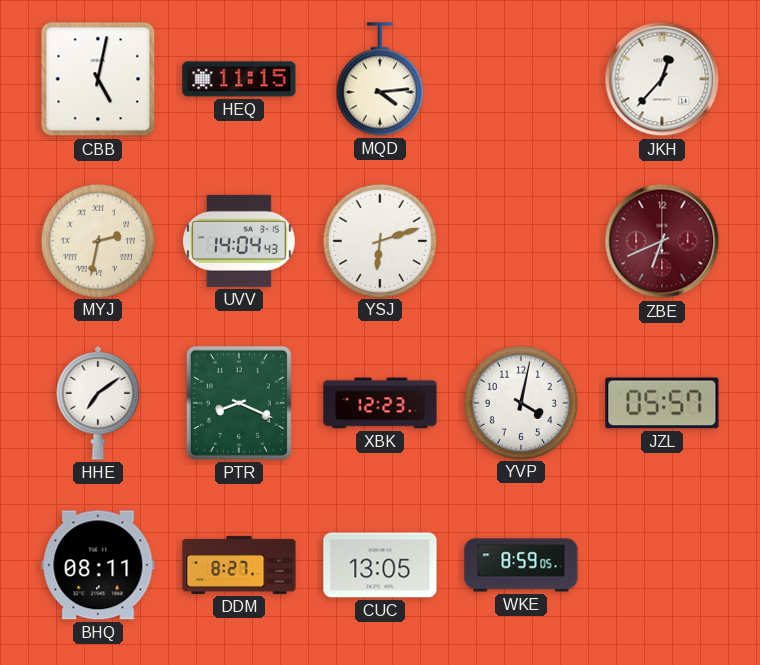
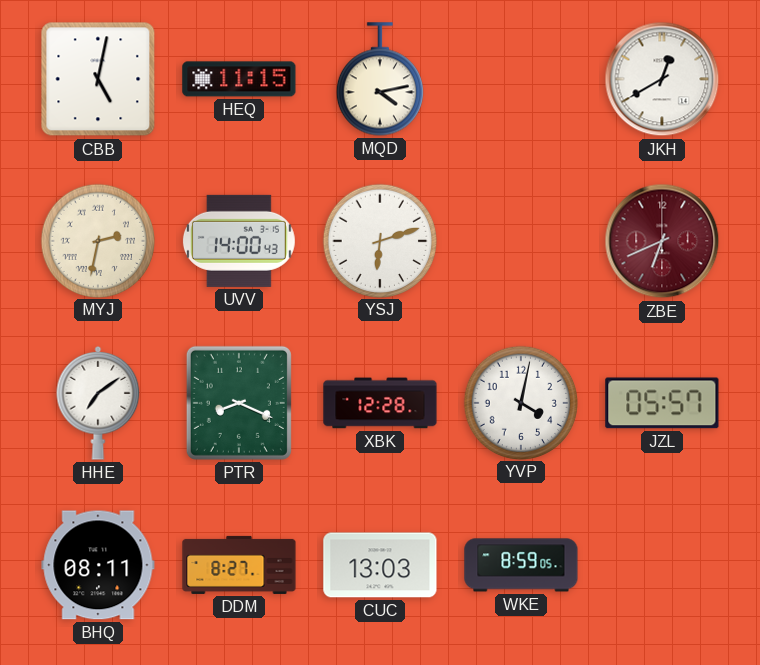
MQD: 4:14 -> 4:13 (380, 79)
JKH: 12:37 -> 12:40 (662, 79)
UVV: 14:04 -> 14:00 (239, 241)
XBK: 12:23 -> 12:28 (380, 403)
CUC: 13:05 -> 13:03 (380, 565)
